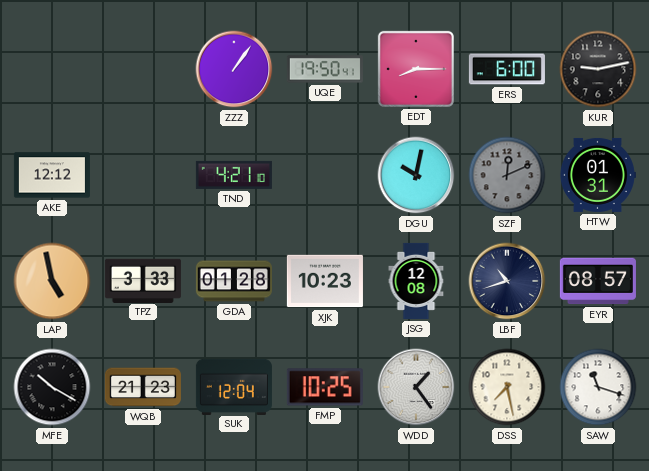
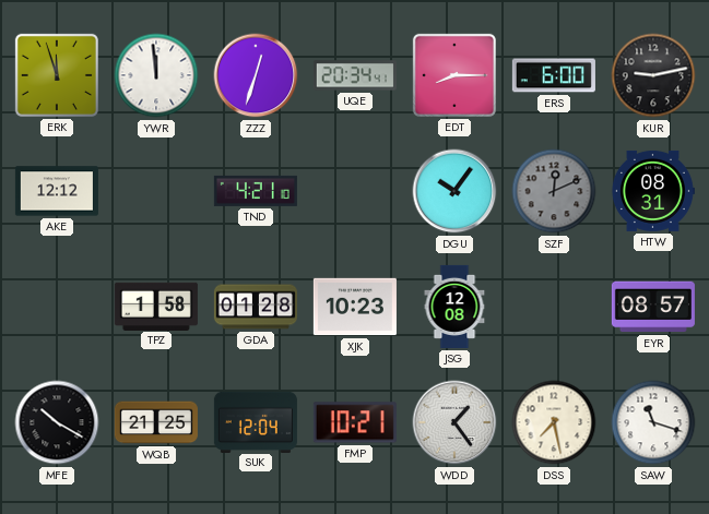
ERK: none -> 11:57 (57, 75)
YWR: none -> 11:59 (156, 75)
ZZZ: 1:06 -> 12:33 (256, 75)
UQE: 19:50 -> 20:34 (355, 75)
DGU: 10:02 -> 10:06 (454, 191)
HTW: 01:31 -> 08:31 (652, 191)
LAP: 4:58 -> none (52, 281)
TPZ: 3:33 -> 1:58 (156, 306)
LBF: 10:42 -> none (507, 281)
WQB: 21:23 -> 21:25 (156, 422)
FMP: 10:25 -> 10:21 (355, 422)
